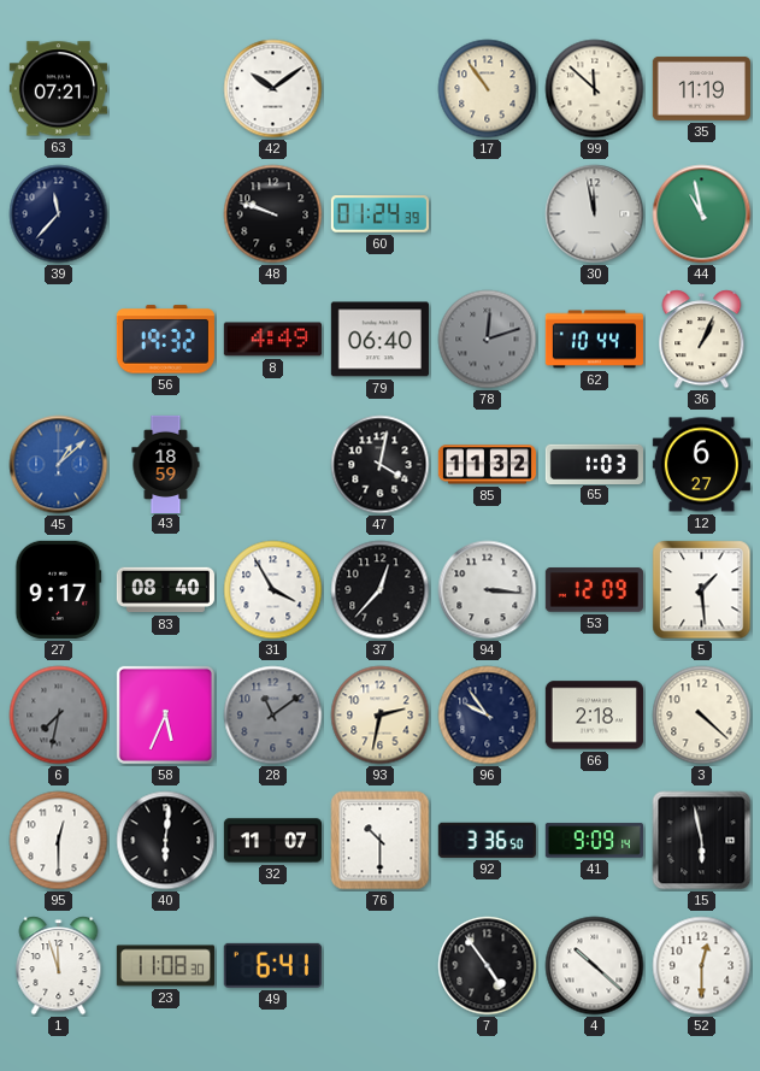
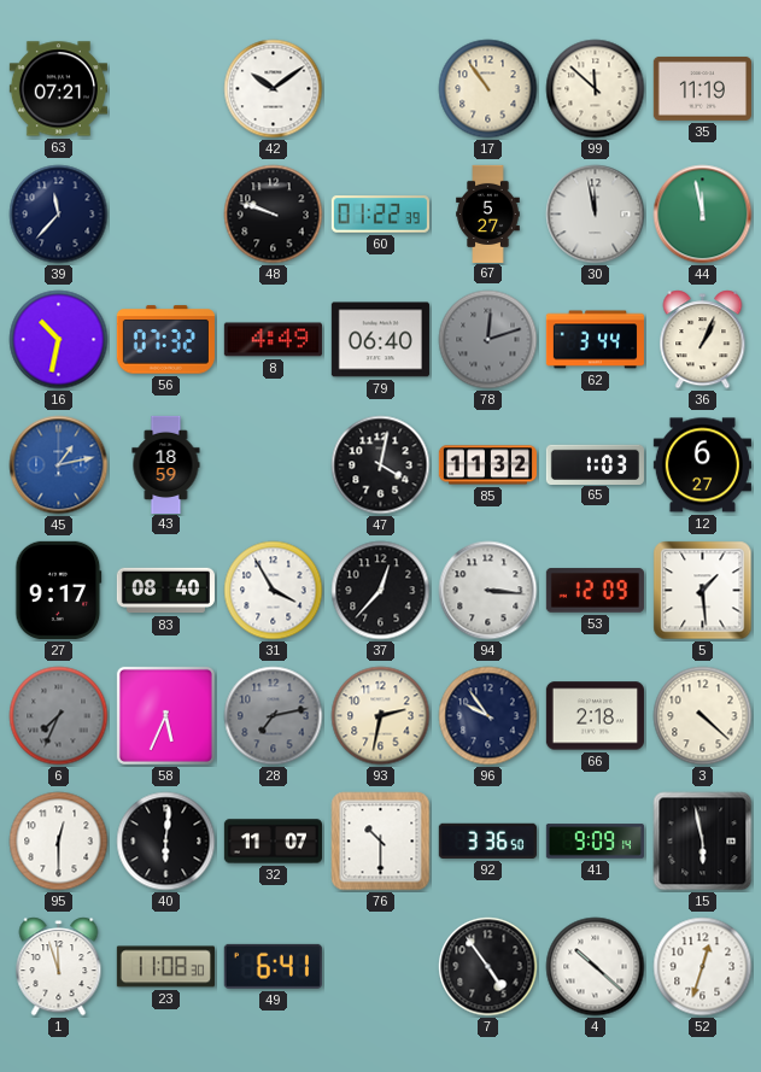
60: 01:24 -> 01:22 (380, 215)
67: none -> 5:27 (488, 213)
44: 10:58 -> 11:58 (703, 215)
16: none -> 10:32 (59, 340)
56: 19:32 -> 07:32 (165, 340)
62: 10:44 -> 3:44 (595, 340)
45: 1:08 -> 1:13 (59, 465)
6: 7:32 -> 7:34 (59, 716)
28: 11:09 -> 7:13 (274, 716)
52: 12:30 -> 12:33 (703, 967)
